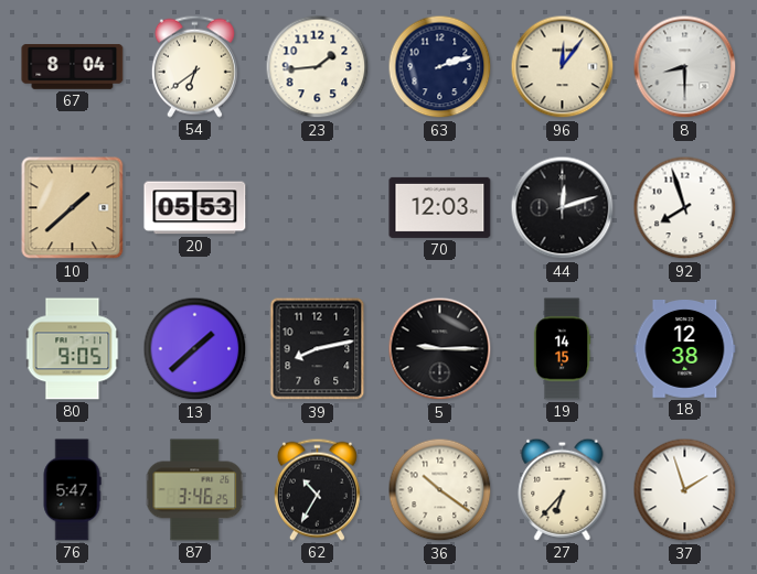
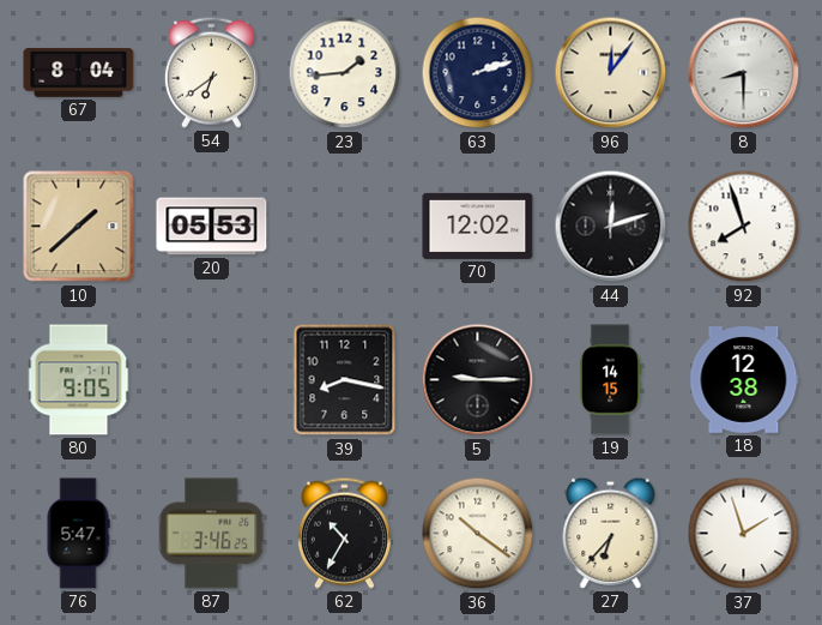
70: 12:03 -> 12:02 (478, 226)
13: 1:38 -> none (195, 349)
39: 8:13 -> 8:17 (345, 380)
